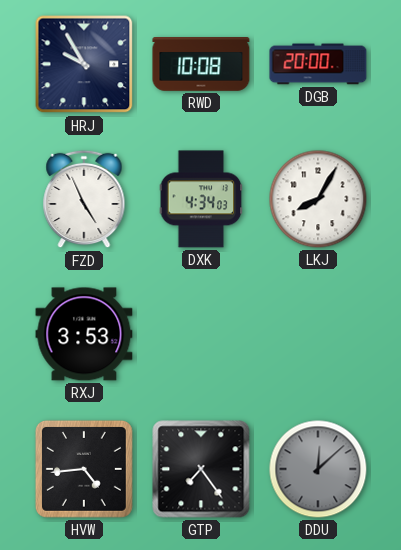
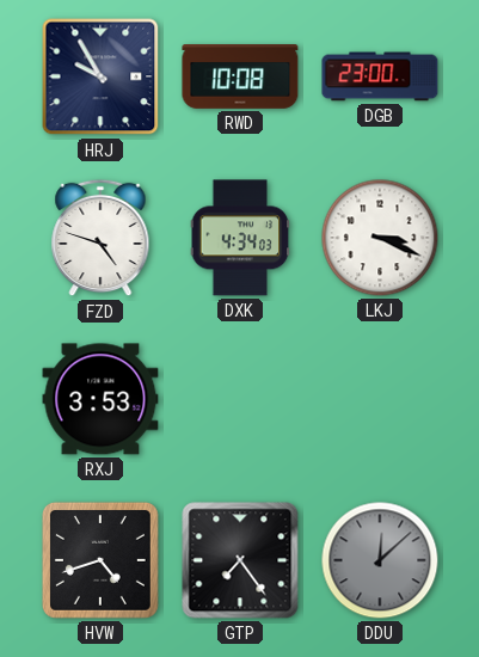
DGB: 20:00 -> 23:00 (380, 76)
FZD: 4:56 -> 4:48 (100, 238)
LKJ: 8:05 -> 3:19 (380, 238)
HVW: 4:44 -> 4:42 (100, 560)
